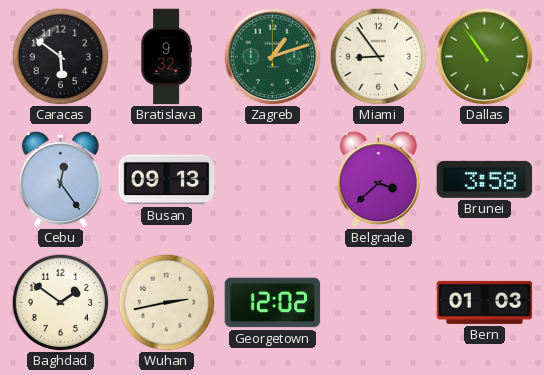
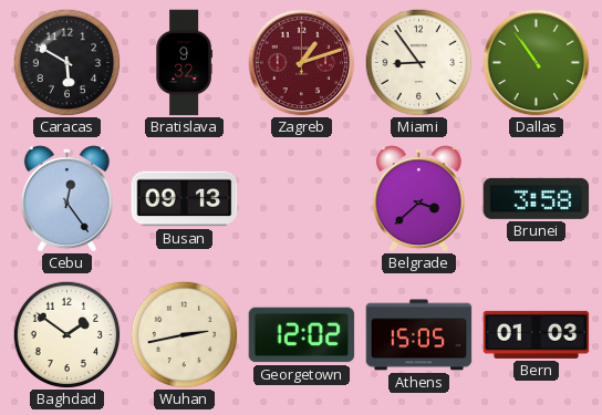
Caracas: 5:51 -> 5:50 (66, 62)
Zagreb dial: green -> burgundy (302, 63)
Athens: none -> 15:05 (419, 335)
